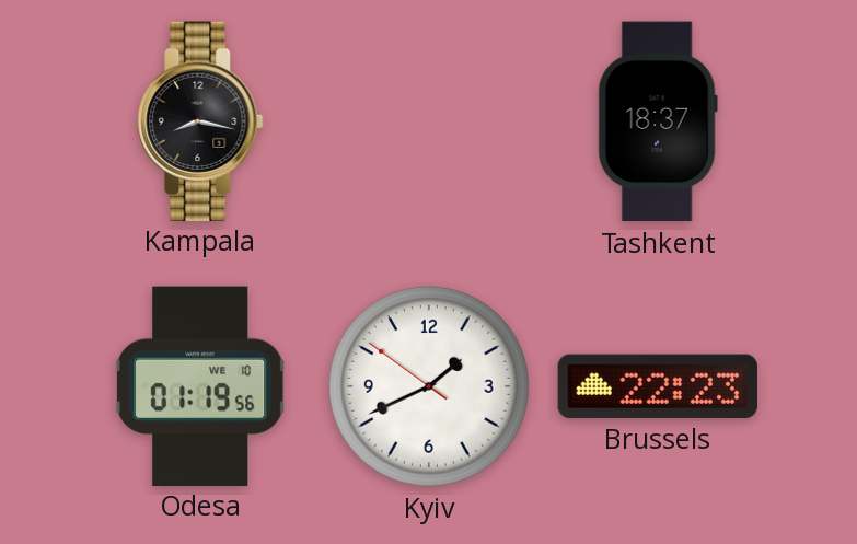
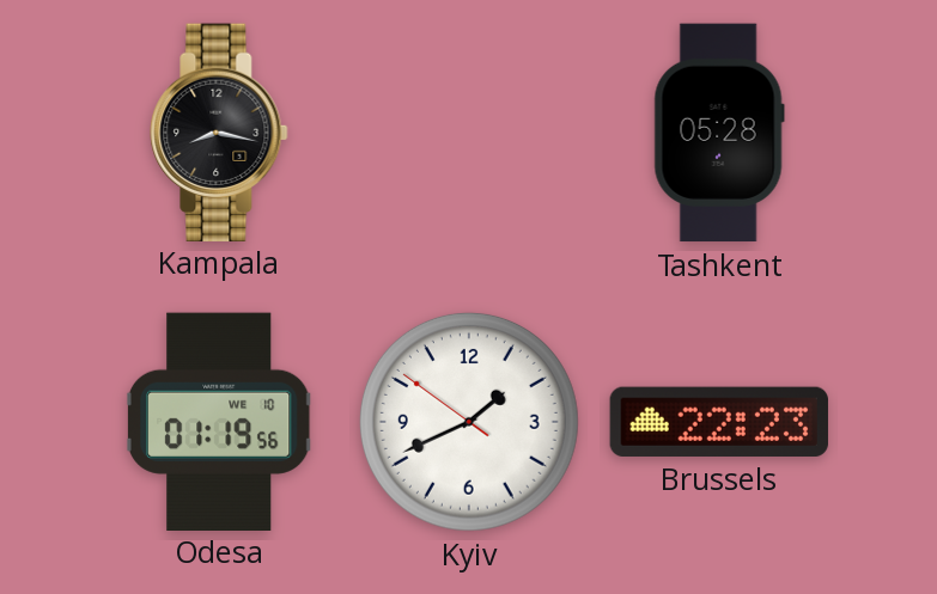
Tashkent: 18:37 -> 05:28 (719, 133)
